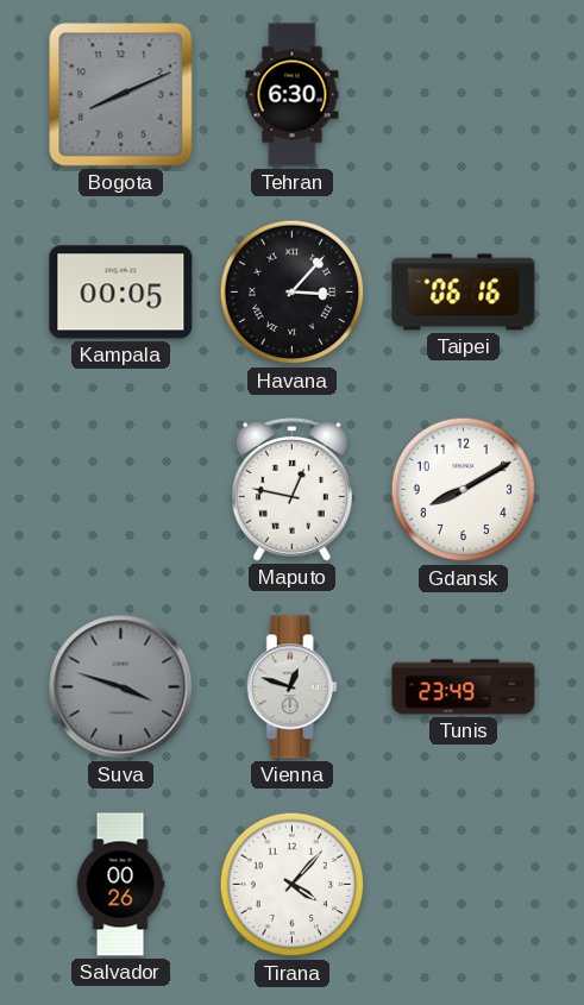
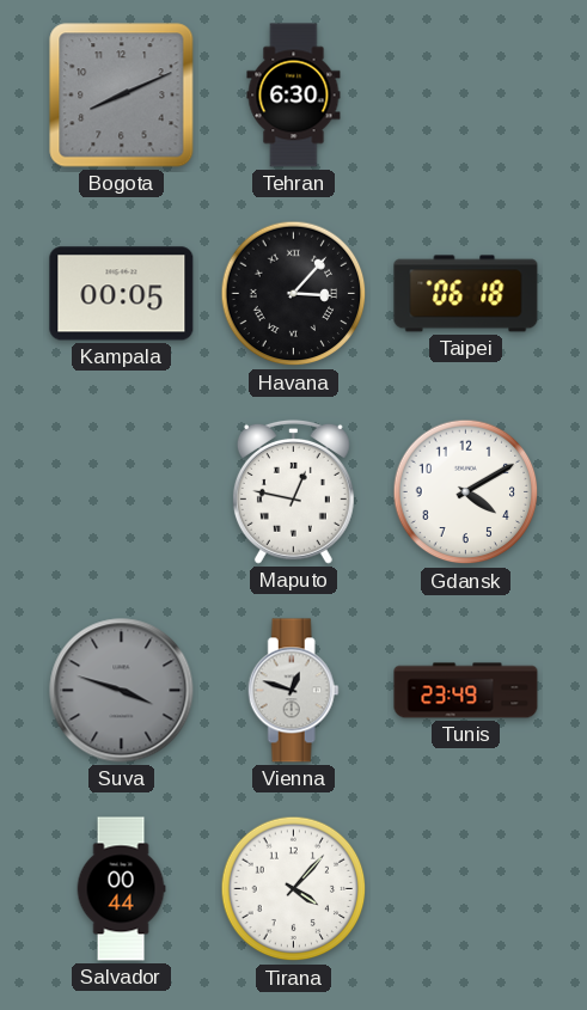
Taipei: 06:16 -> 06:18 (466, 294)
Gdansk: 8:10 -> 4:10 (466, 492)
Salvador: 00:26 -> 00:44 (121, 889)
